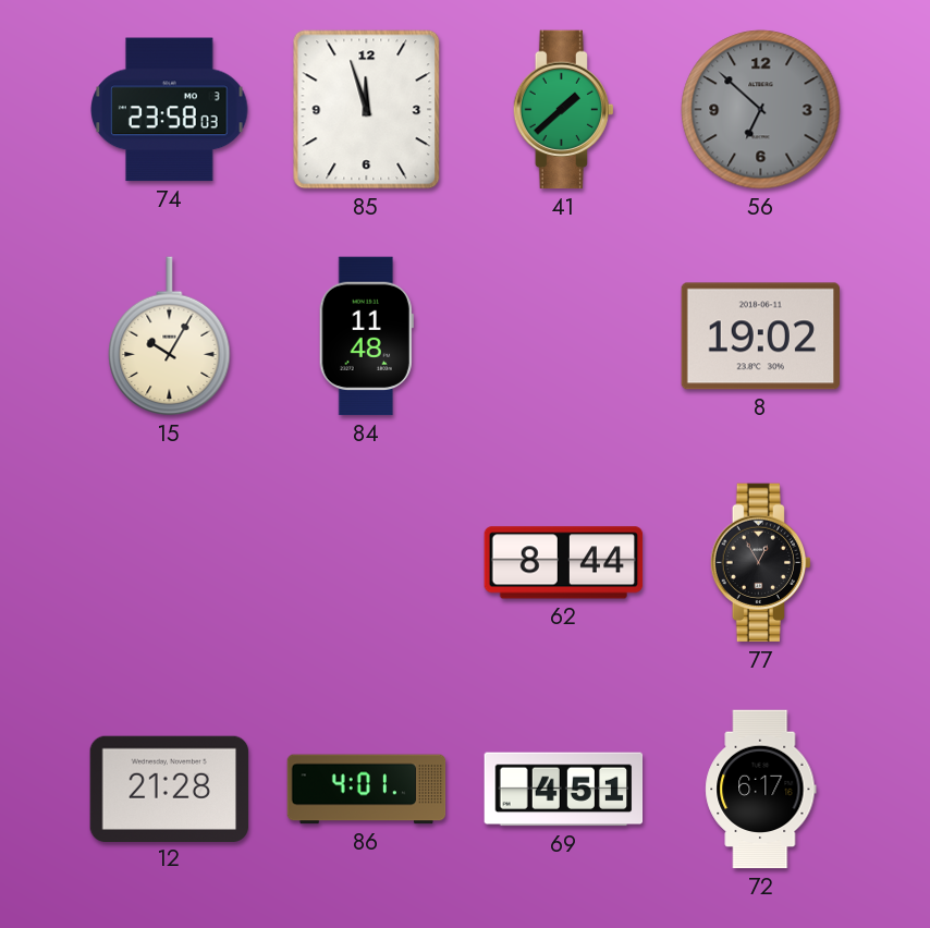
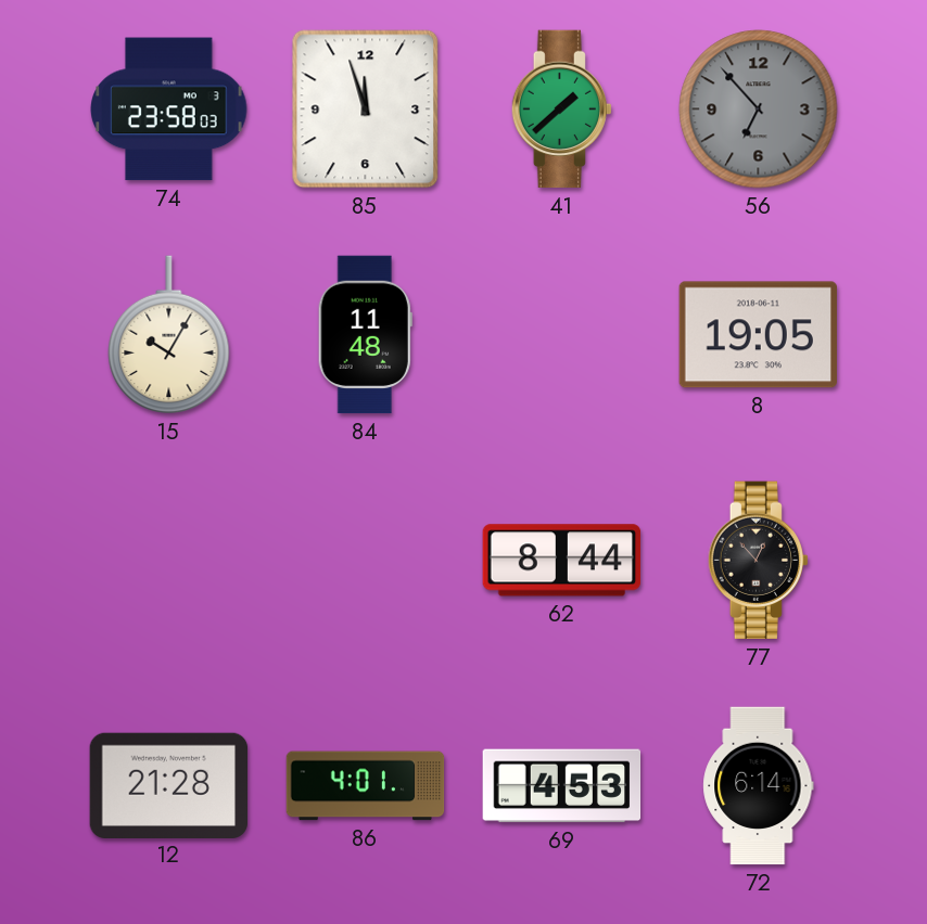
56: 6:52 -> 6:53 (759, 110)
8: 19:02 -> 19:05 (758, 335)
77: 12:55 -> 12:53 (758, 561)
69: 4:51 -> 4:53 (562, 786)
72: 6:17 -> 6:14 (759, 786)
